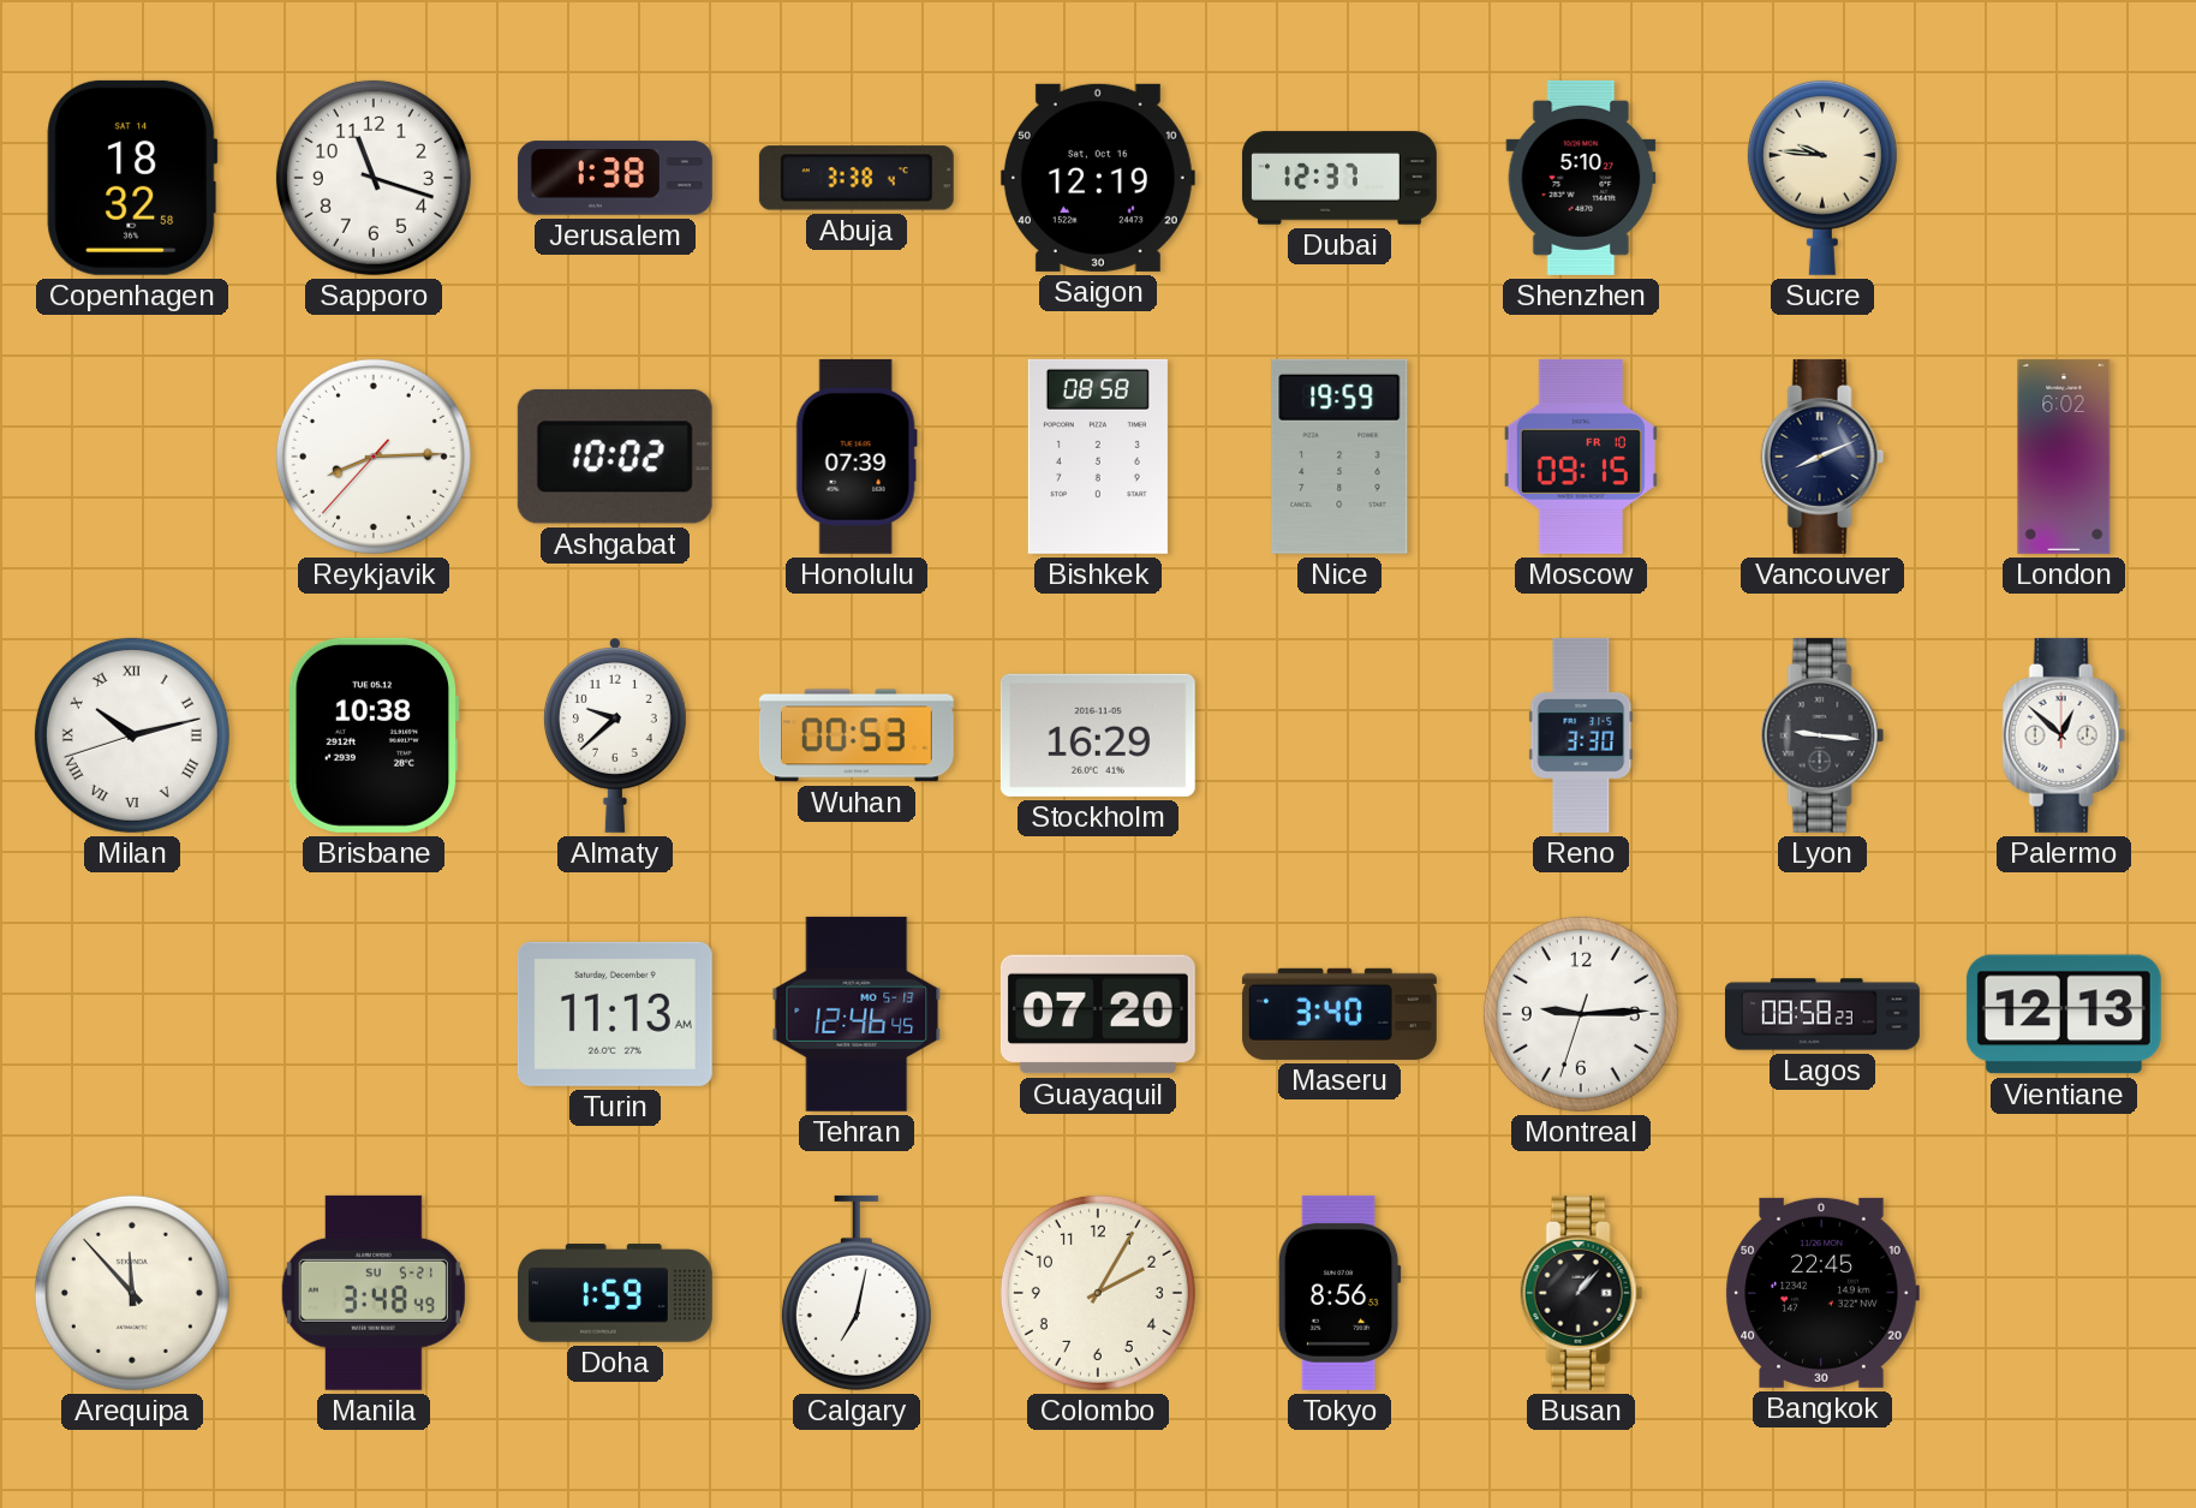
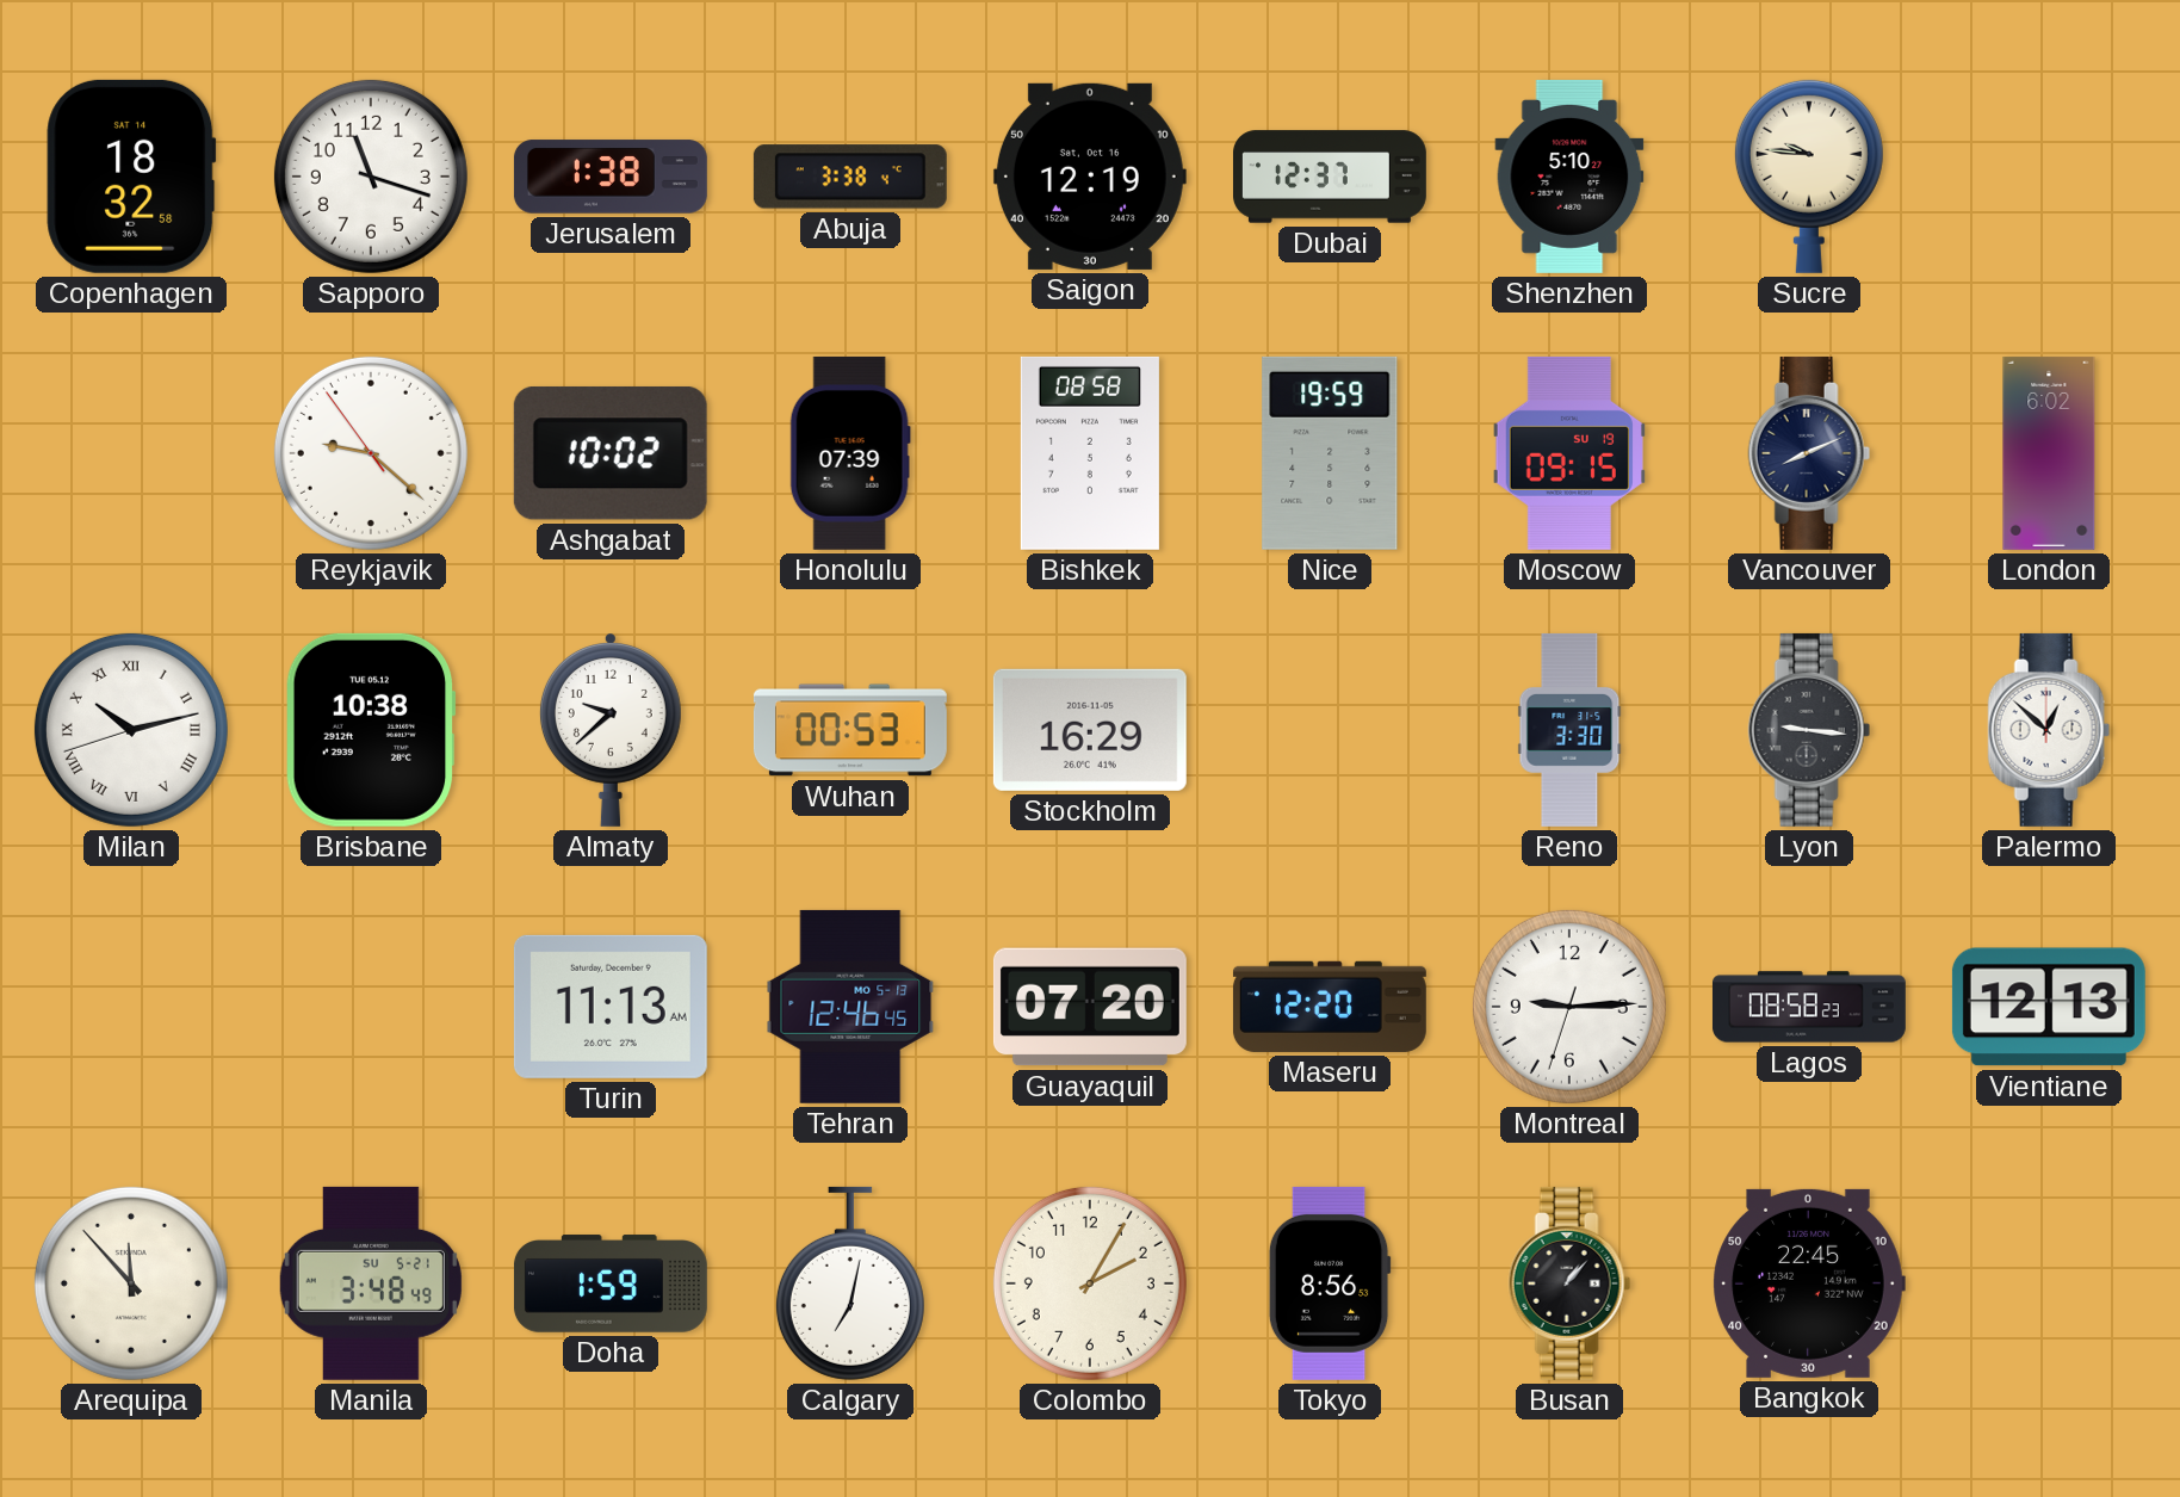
Reykjavik: 8:14 -> 9:21 (371, 453)
Moscow date: FR 10 -> SU 19 (1569, 453)
Maseru: 3:40 -> 12:20 (1330, 1007)
